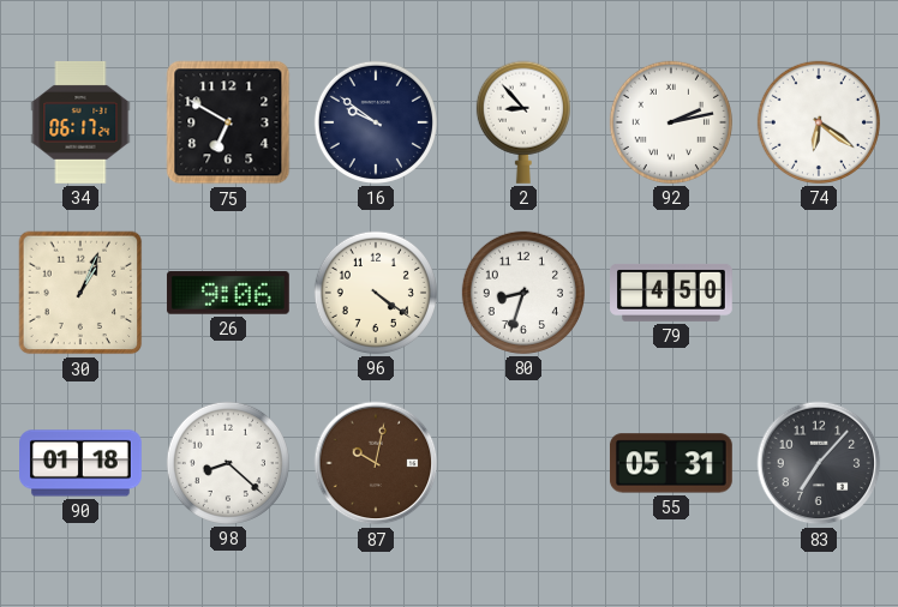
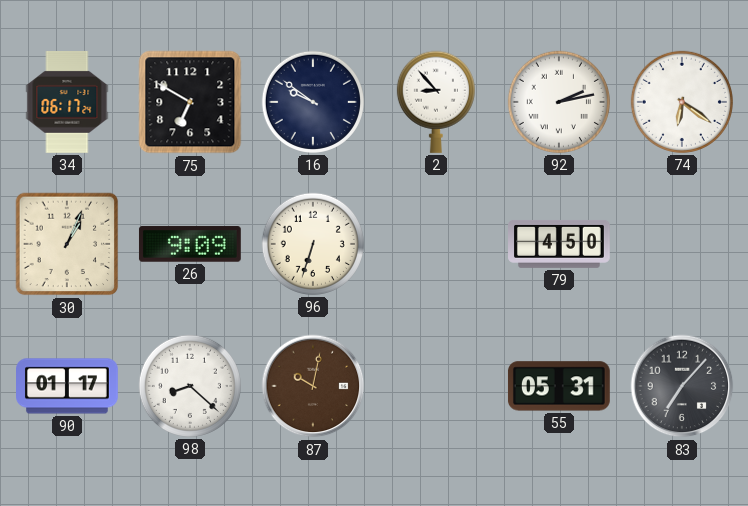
26: 9:06 -> 9:09 (190, 244)
96: 4:21 -> 6:33 (313, 244)
80: 8:33 -> none (523, 293)
90: 01:18 -> 01:17 (68, 386)
